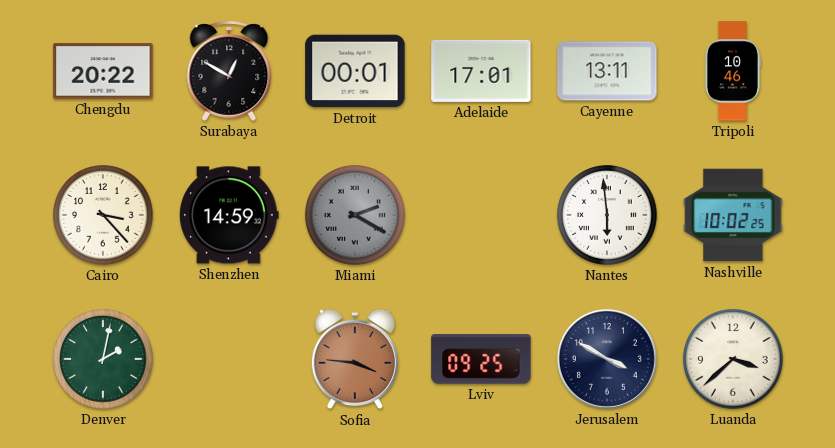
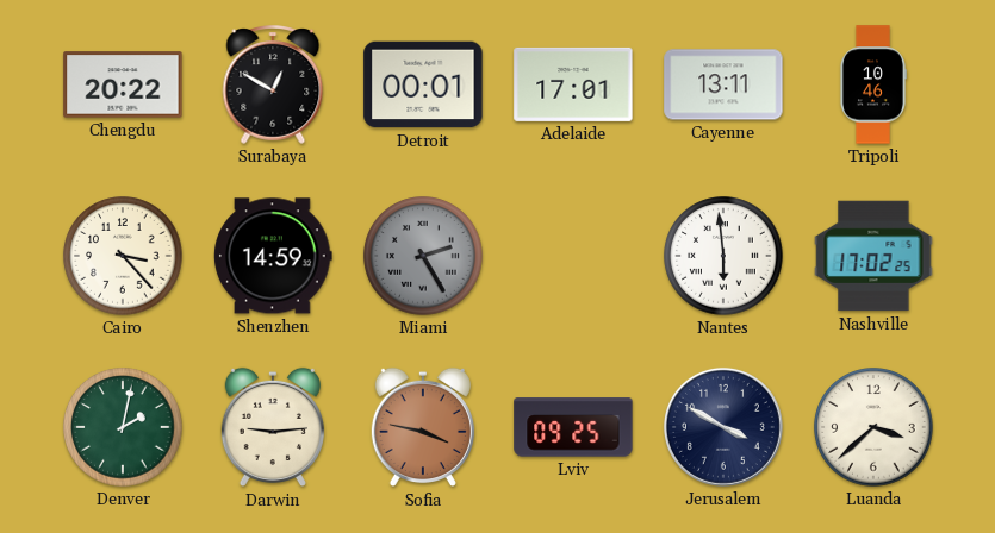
Miami: 2:20 -> 2:25 (423, 256)
Nashville: 10:02 -> 17:02 (873, 256)
Darwin: none -> 9:14 (273, 427)
Sofia: 3:46 -> 3:47 (423, 427)
